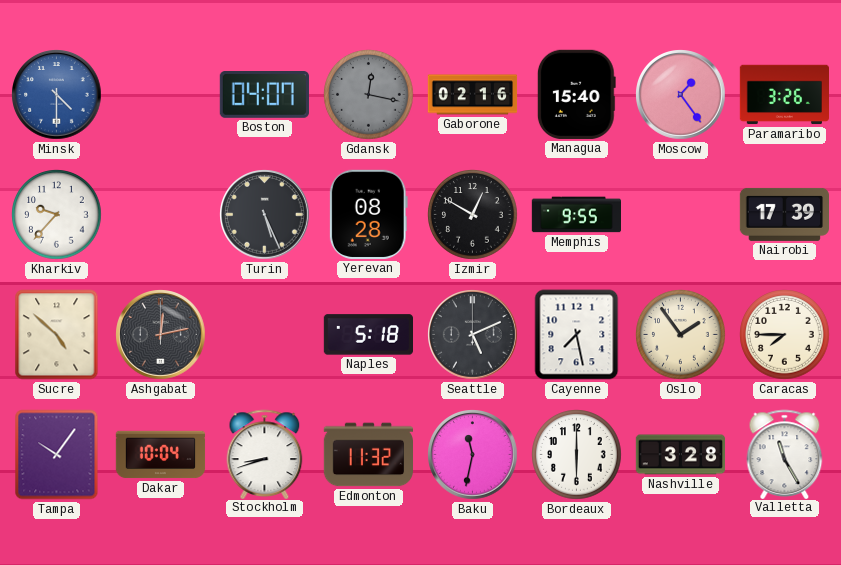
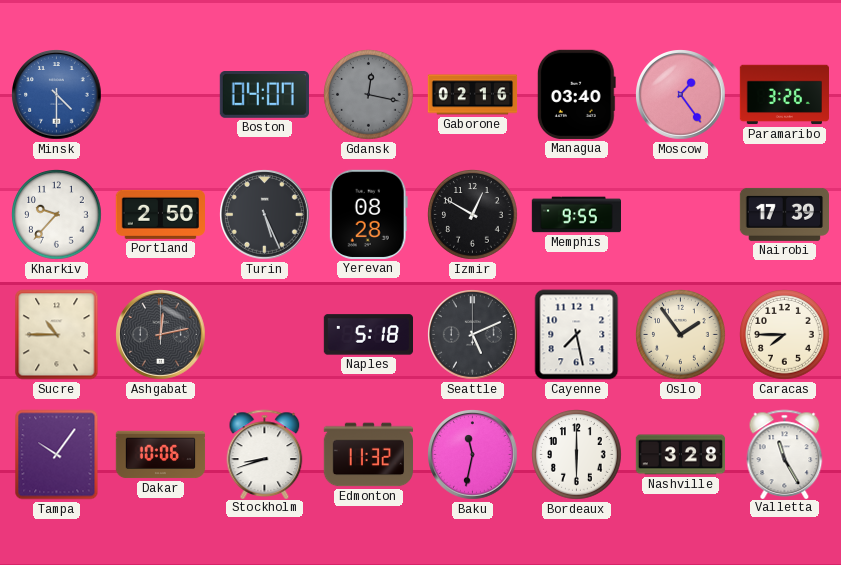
Managua: 15:40 -> 03:40 (576, 94)
Portland: none -> 2:50 (160, 214)
Sucre: 4:52 -> 10:45 (57, 335)
Dakar: 10:04 -> 10:06 (161, 455)
